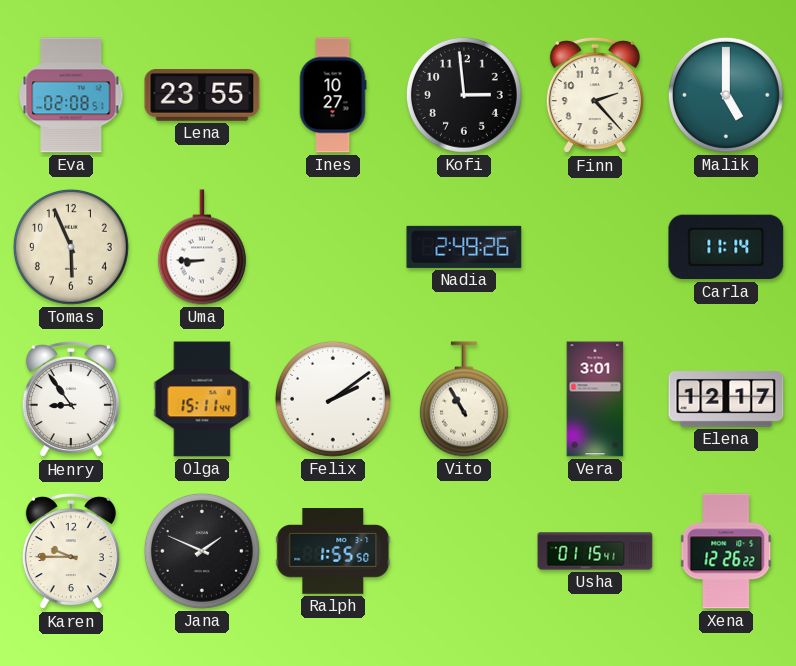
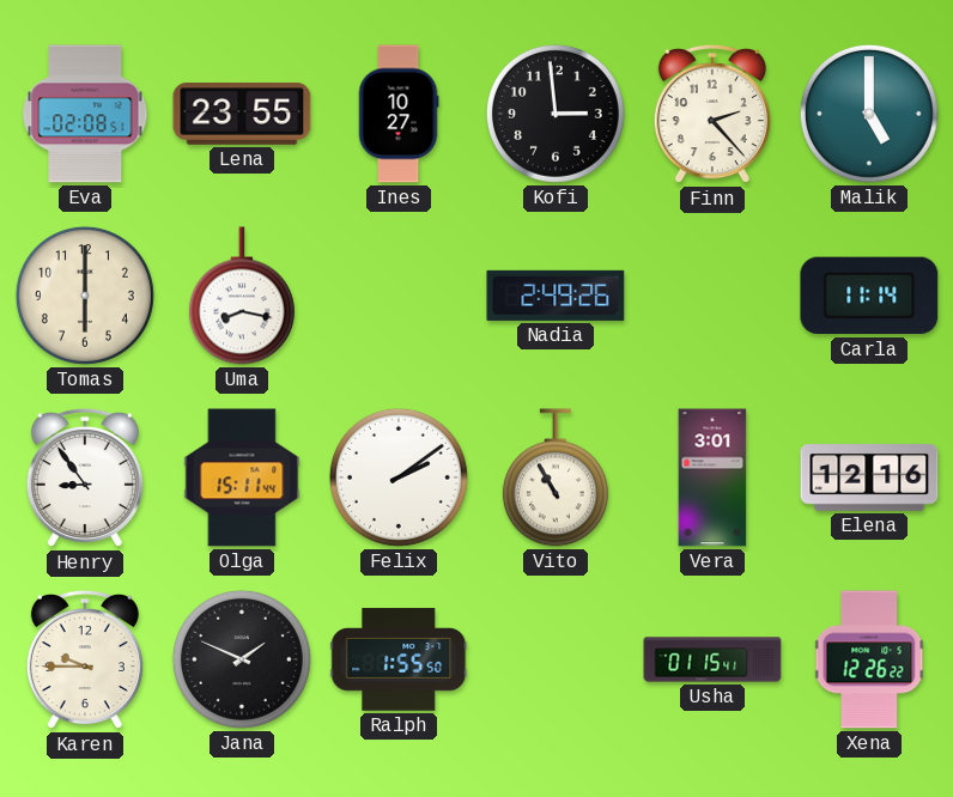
Tomas: 5:56 -> 6:00 (85, 296)
Uma: 8:45 -> 8:17 (242, 296)
Elena: 12:17 -> 12:16 (869, 479)
